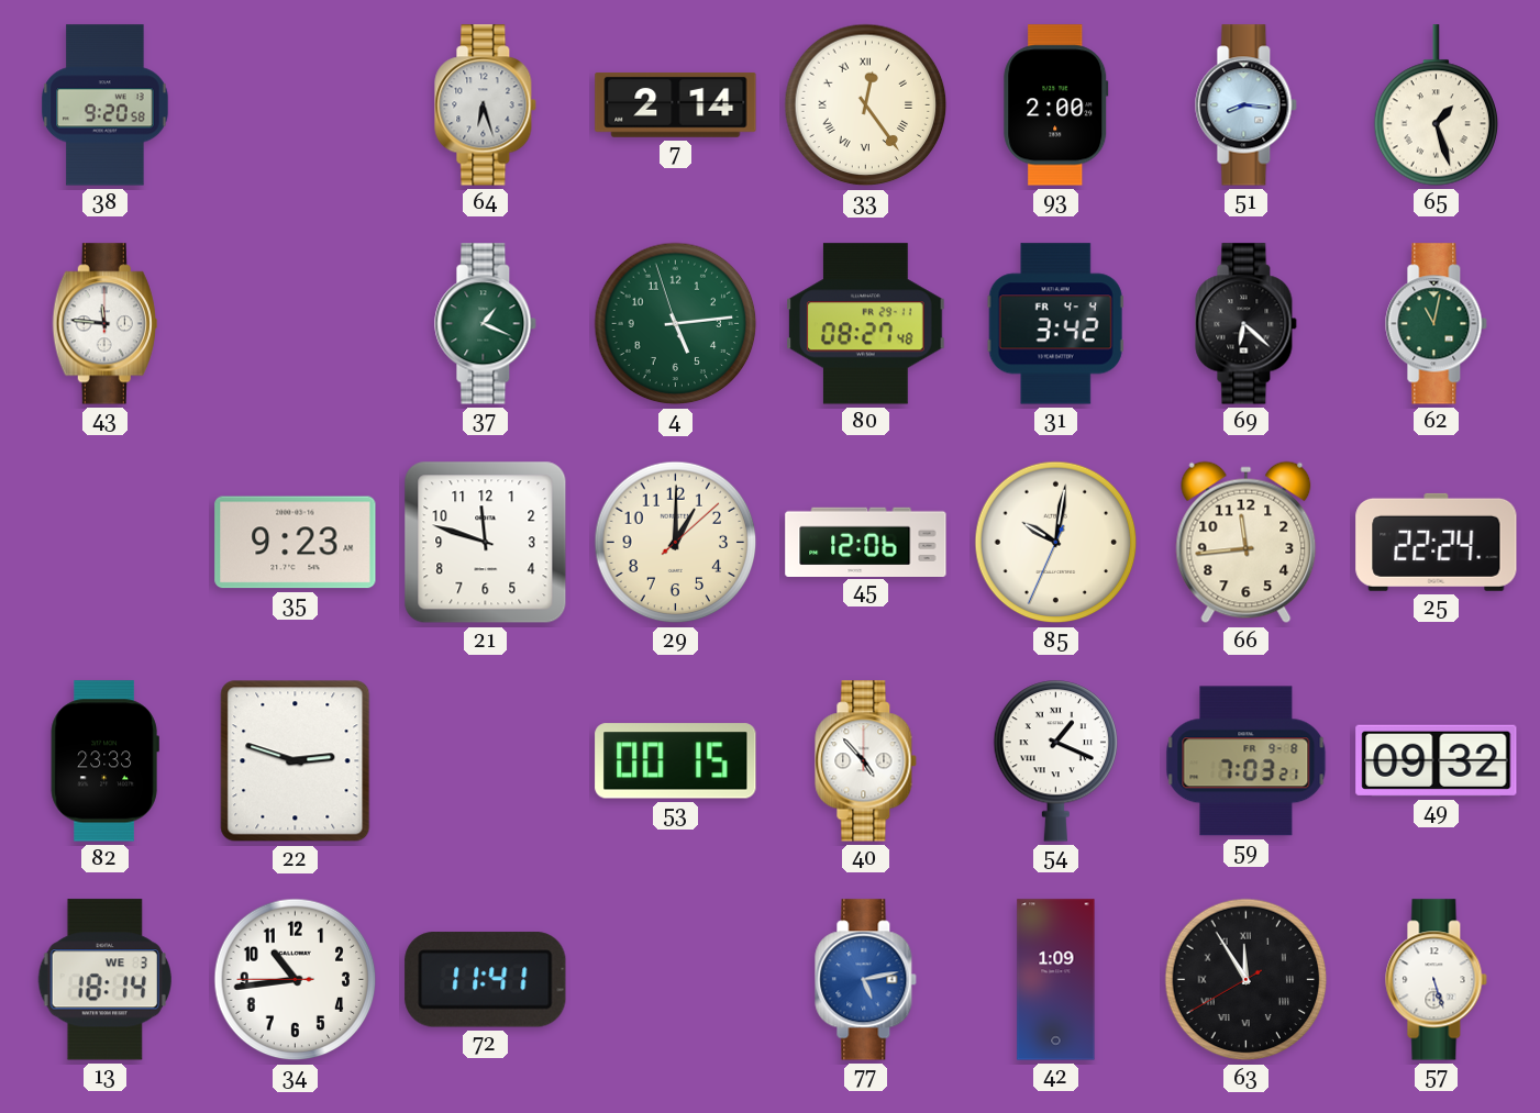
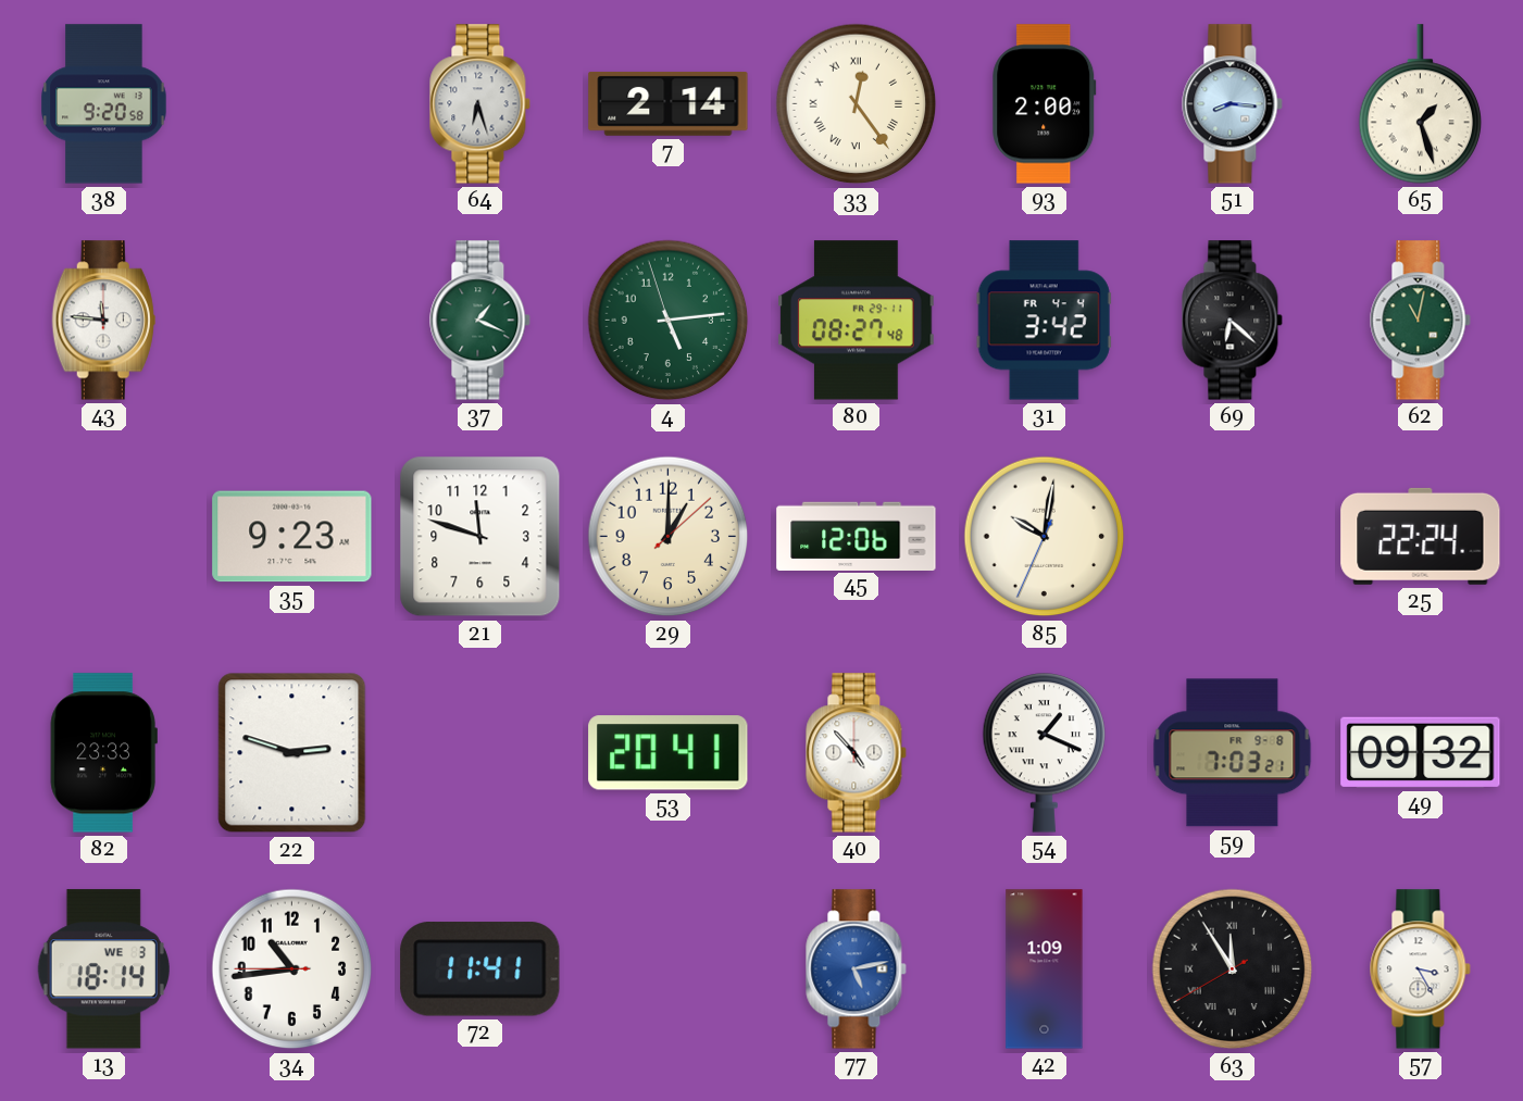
66: 11:44 -> none (1247, 543)
53: 00:15 -> 20:41 (669, 753)
57: 5:27 -> 3:25 (1421, 969)
